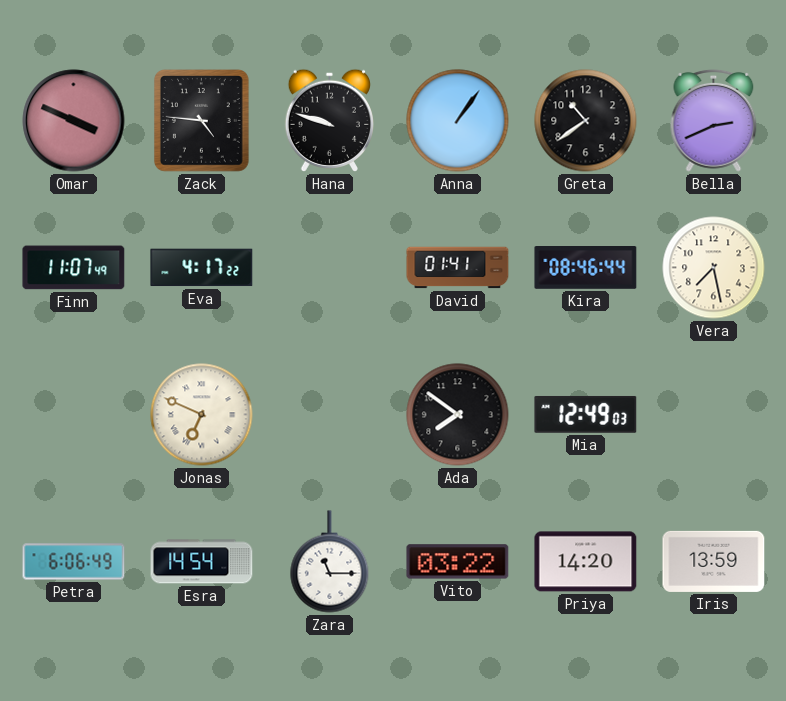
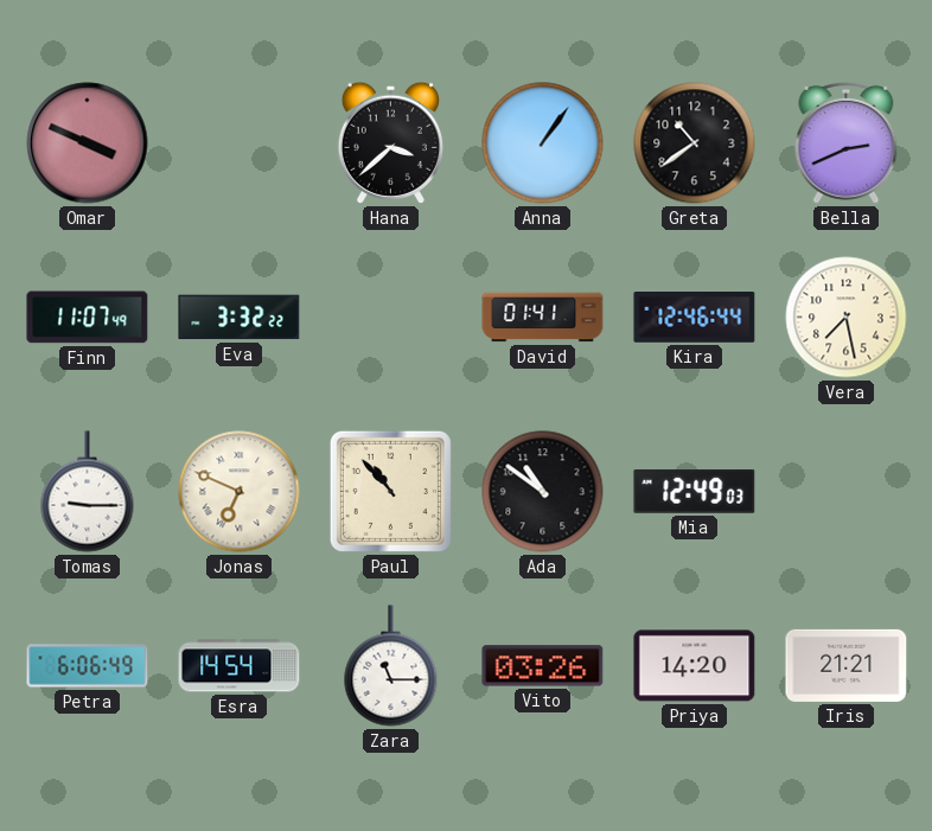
Zack: 4:46 -> none (202, 121)
Hana: 9:48 -> 3:38 (390, 142)
Eva: 4:17 -> 3:32 (240, 318)
Kira: 08:46 -> 12:46 (695, 318)
Tomas: none -> 9:15 (88, 492)
Paul: none -> 10:53 (390, 491)
Ada: 7:51 -> 10:51 (543, 492)
Vito: 03:22 -> 03:26 (543, 666)
Iris: 13:59 -> 21:21 (847, 665)
